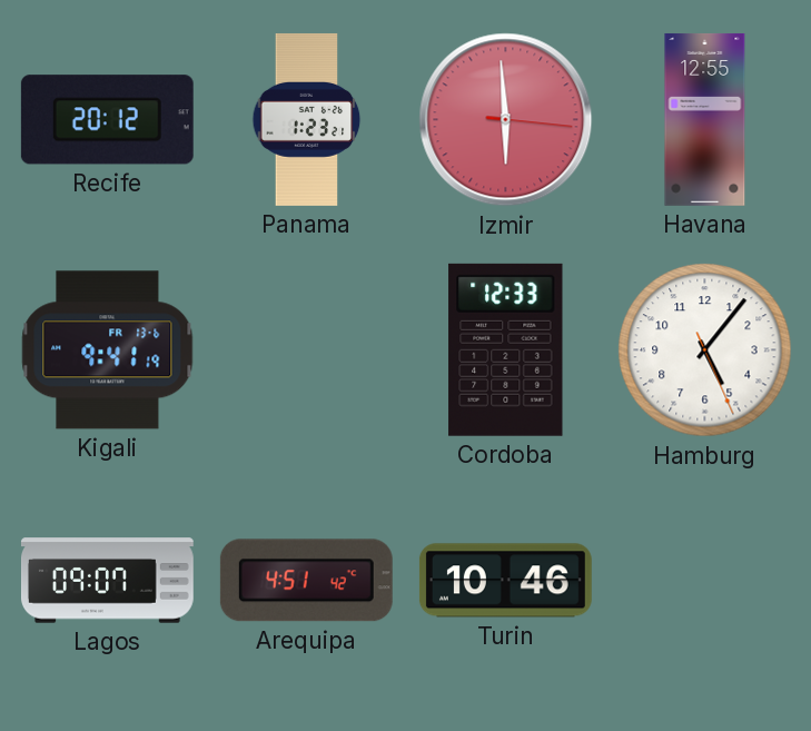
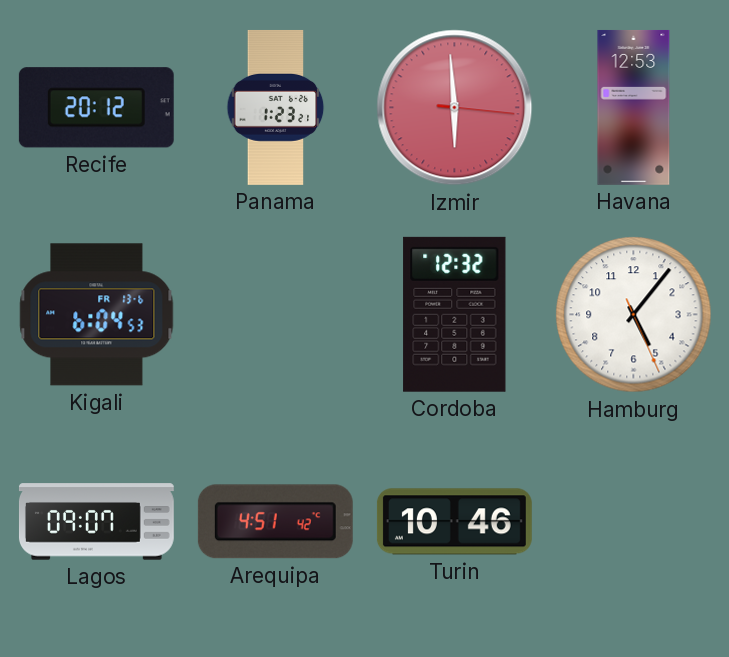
Havana: 12:55 -> 12:53 (634, 107)
Kigali: 9:41 -> 6:04 (97, 315)
Cordoba: 12:33 -> 12:32 (455, 314)
